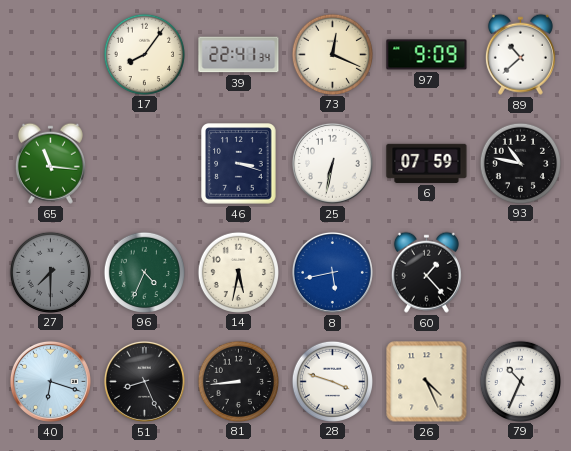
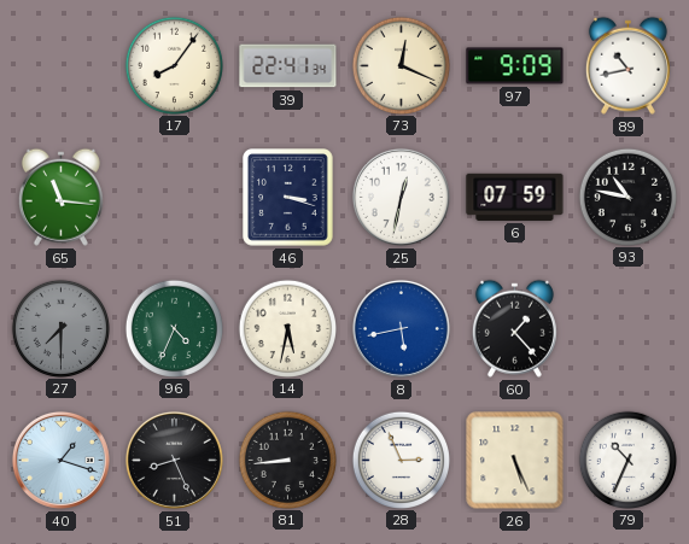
89: 10:38 -> 10:43 (627, 65)
25: 6:32 -> 12:32 (401, 197)
40: 6:18 -> 1:18 (60, 460)
28: 3:48 -> 2:56 (401, 460)
26: 4:26 -> 5:26 (515, 461)
